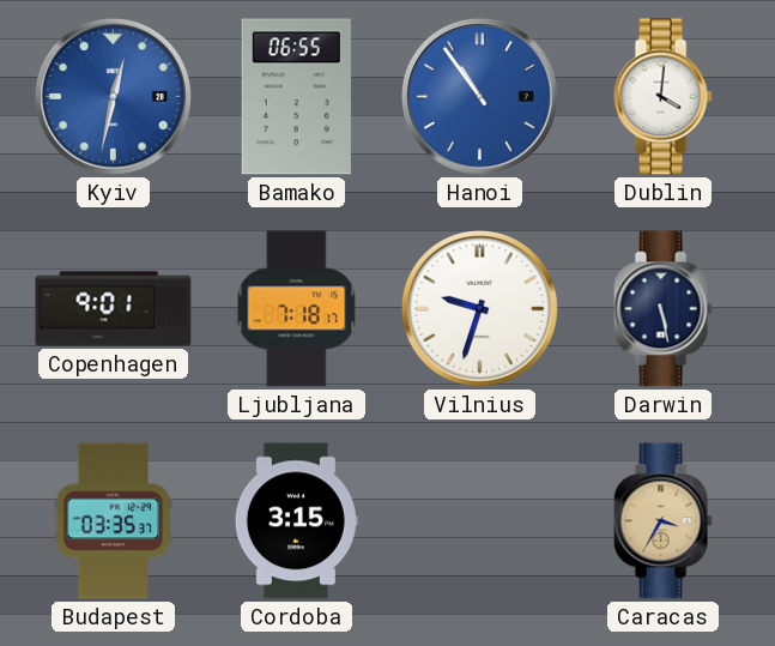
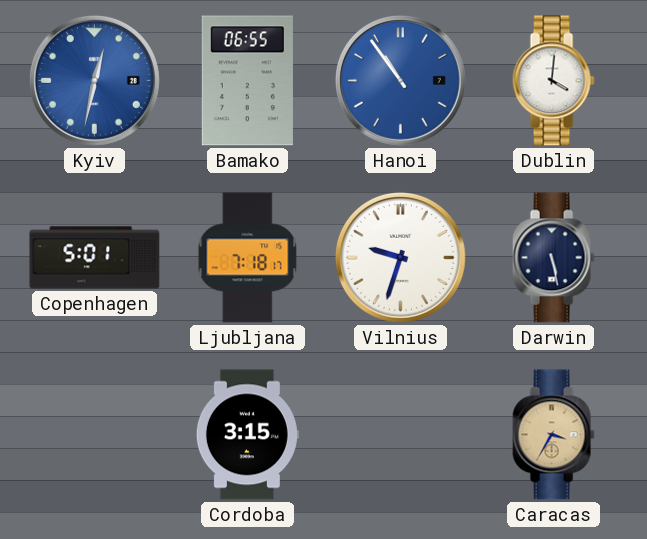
Copenhagen: 9:01 -> 5:01 (95, 258)
Budapest: 03:35 -> none (114, 521)
